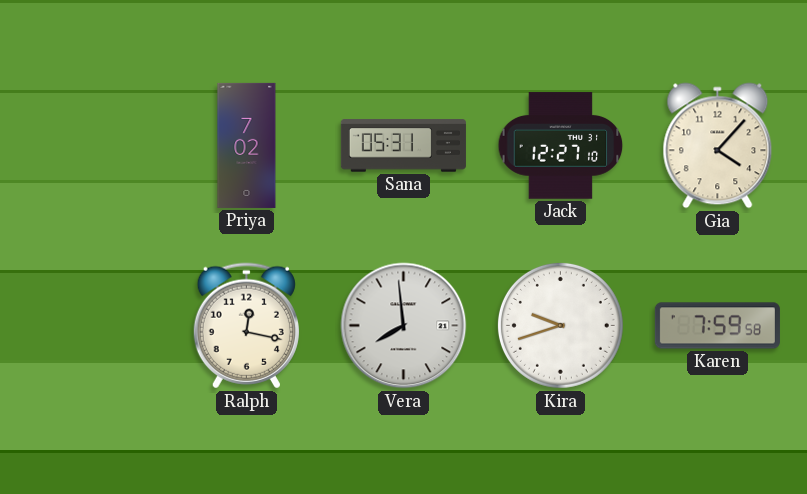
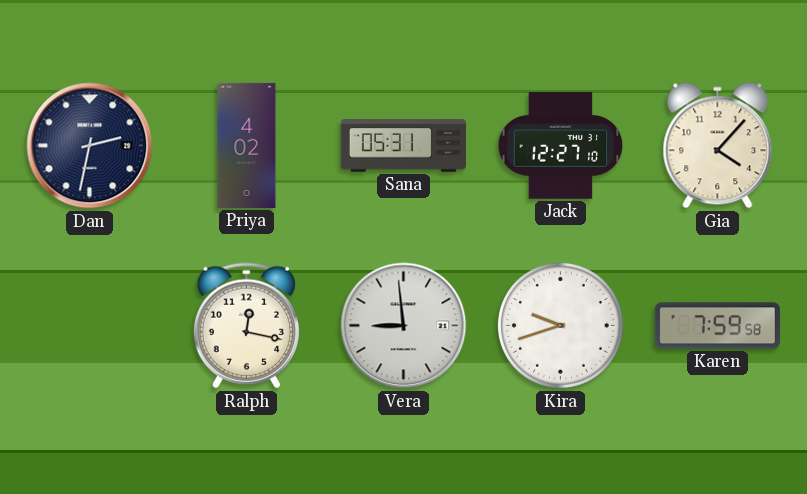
Dan: none -> 2:32 (90, 146)
Priya: 7:02 -> 4:02 (247, 145)
Vera: 7:59 -> 8:59 (404, 326)
